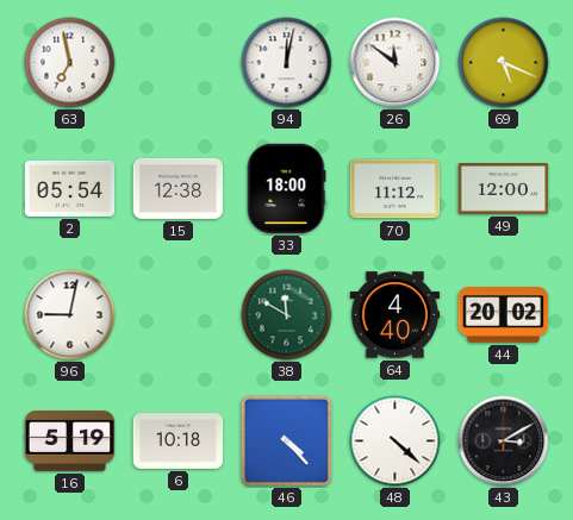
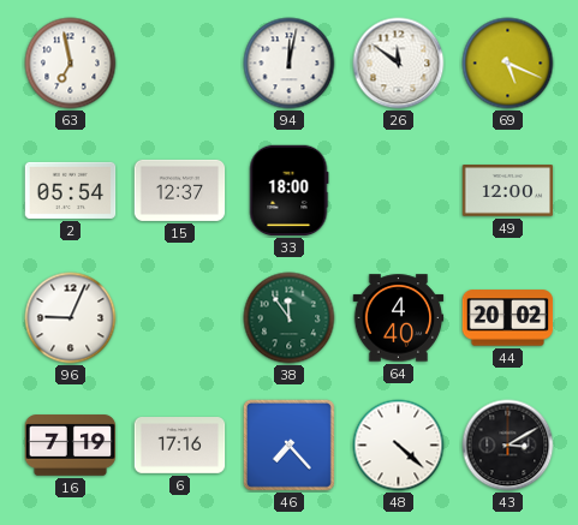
15: 12:38 -> 12:37 (180, 190)
70: 11:12 -> none (396, 189)
96: 9:02 -> 9:04 (71, 318)
38: 11:50 -> 11:54 (290, 318)
16: 5:19 -> 7:19 (71, 446)
6: 10:18 -> 17:16 (180, 446)
46: 4:23 -> 7:23 (288, 445)
